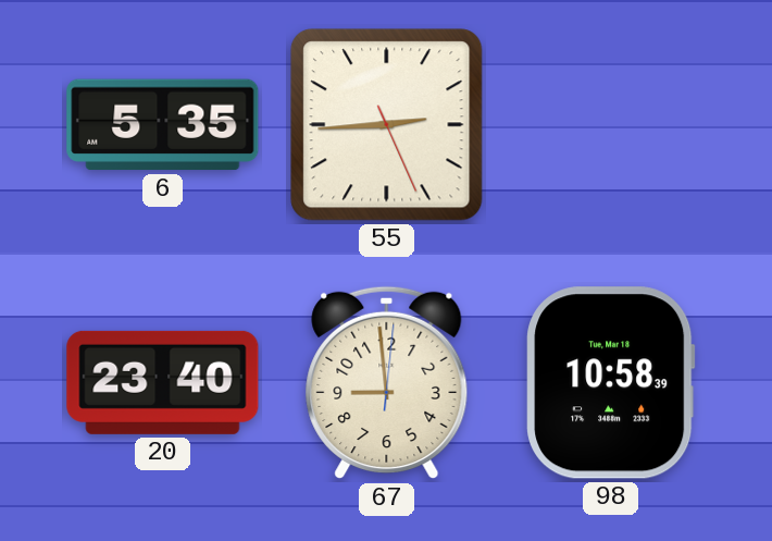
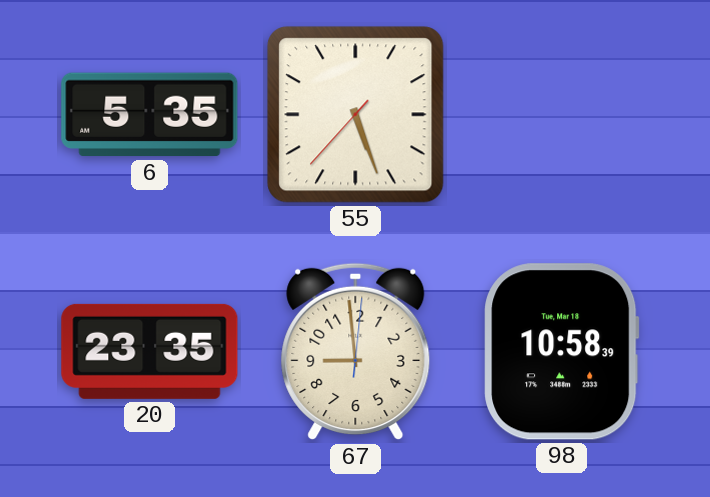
55: 2:44 -> 5:26 (356, 115)
20: 23:40 -> 23:35 (150, 351)
